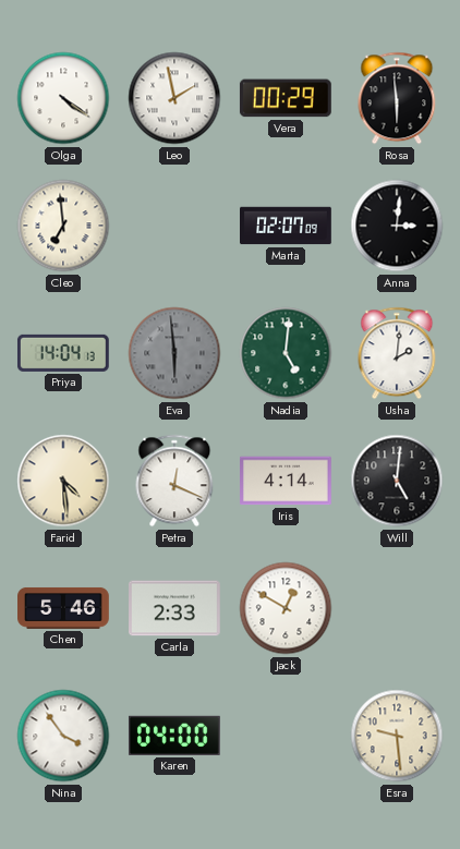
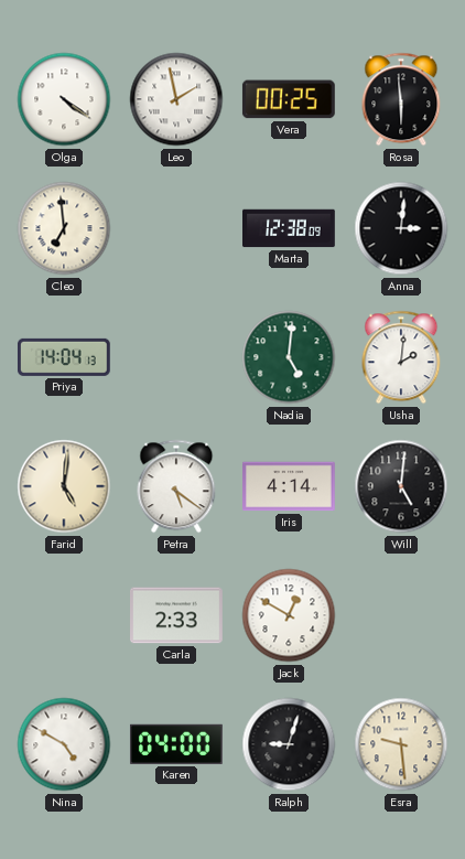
Vera: 00:29 -> 00:25 (289, 99)
Marta: 02:07 -> 12:38 (290, 228)
Eva: 5:59 -> none (174, 353)
Farid: 4:29 -> 5:01 (64, 486)
Petra: 12:19 -> 5:21 (176, 486)
Chen: 5:46 -> none (64, 608)
Nina: 3:54 -> 4:50 (64, 744)
Ralph: none -> 9:03 (289, 744)
